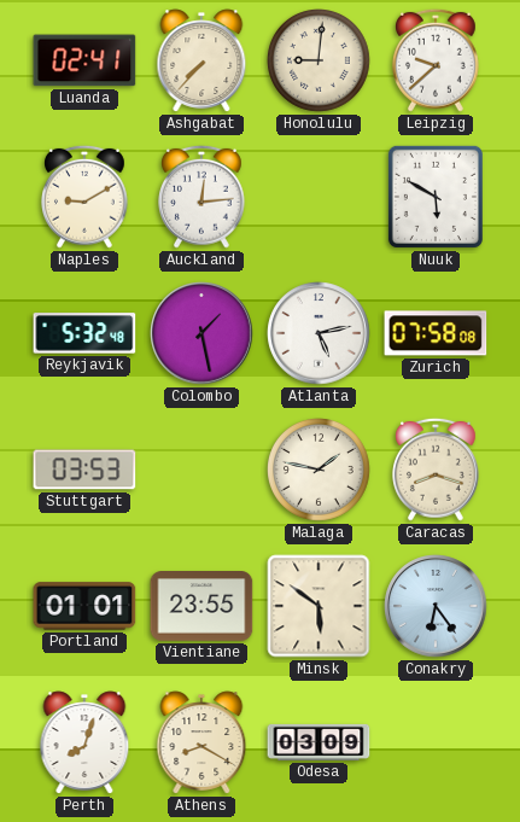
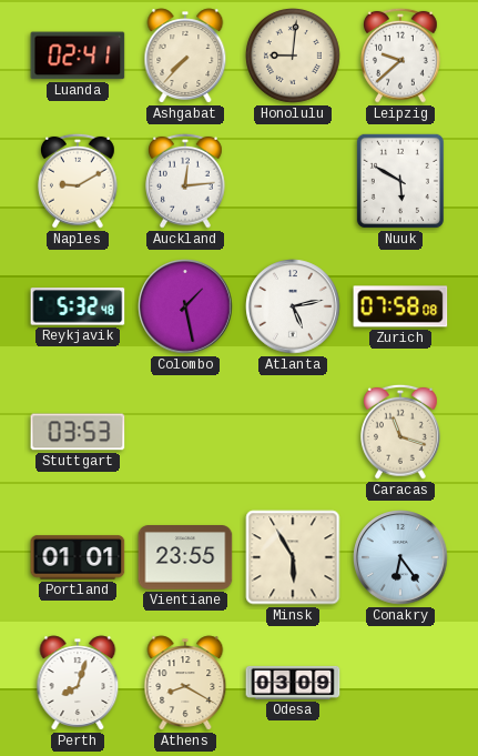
Malaga: 1:47 -> none (320, 471)
Caracas: 8:18 -> 11:18 (401, 432)
Minsk: 5:51 -> 5:55 (293, 557)
